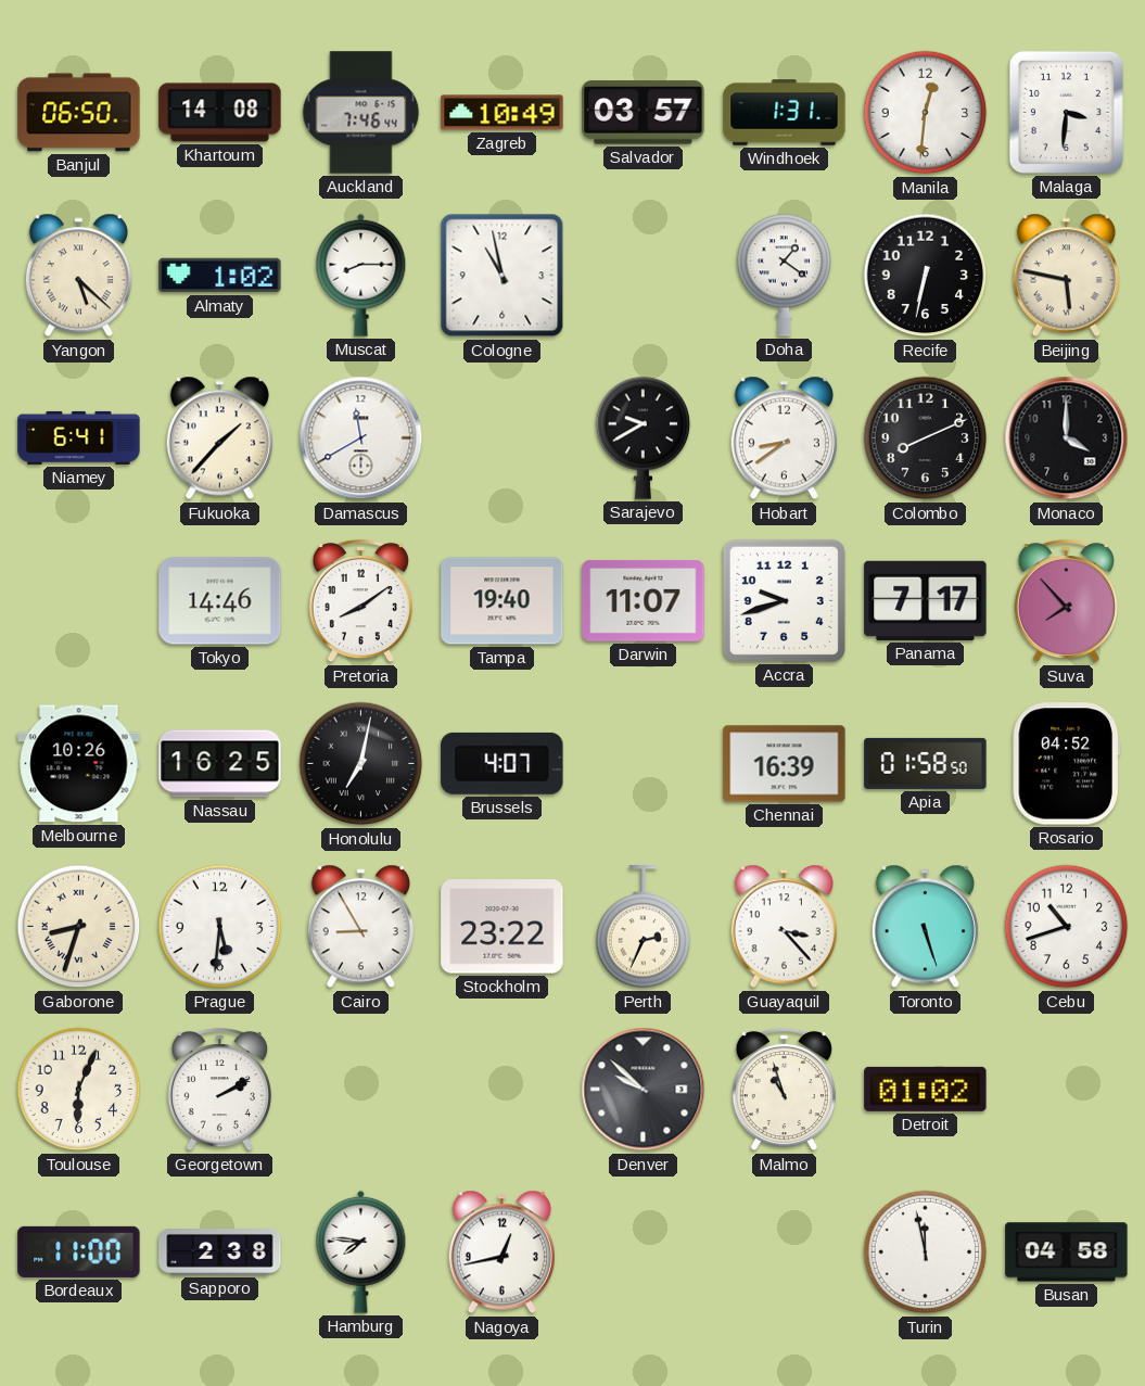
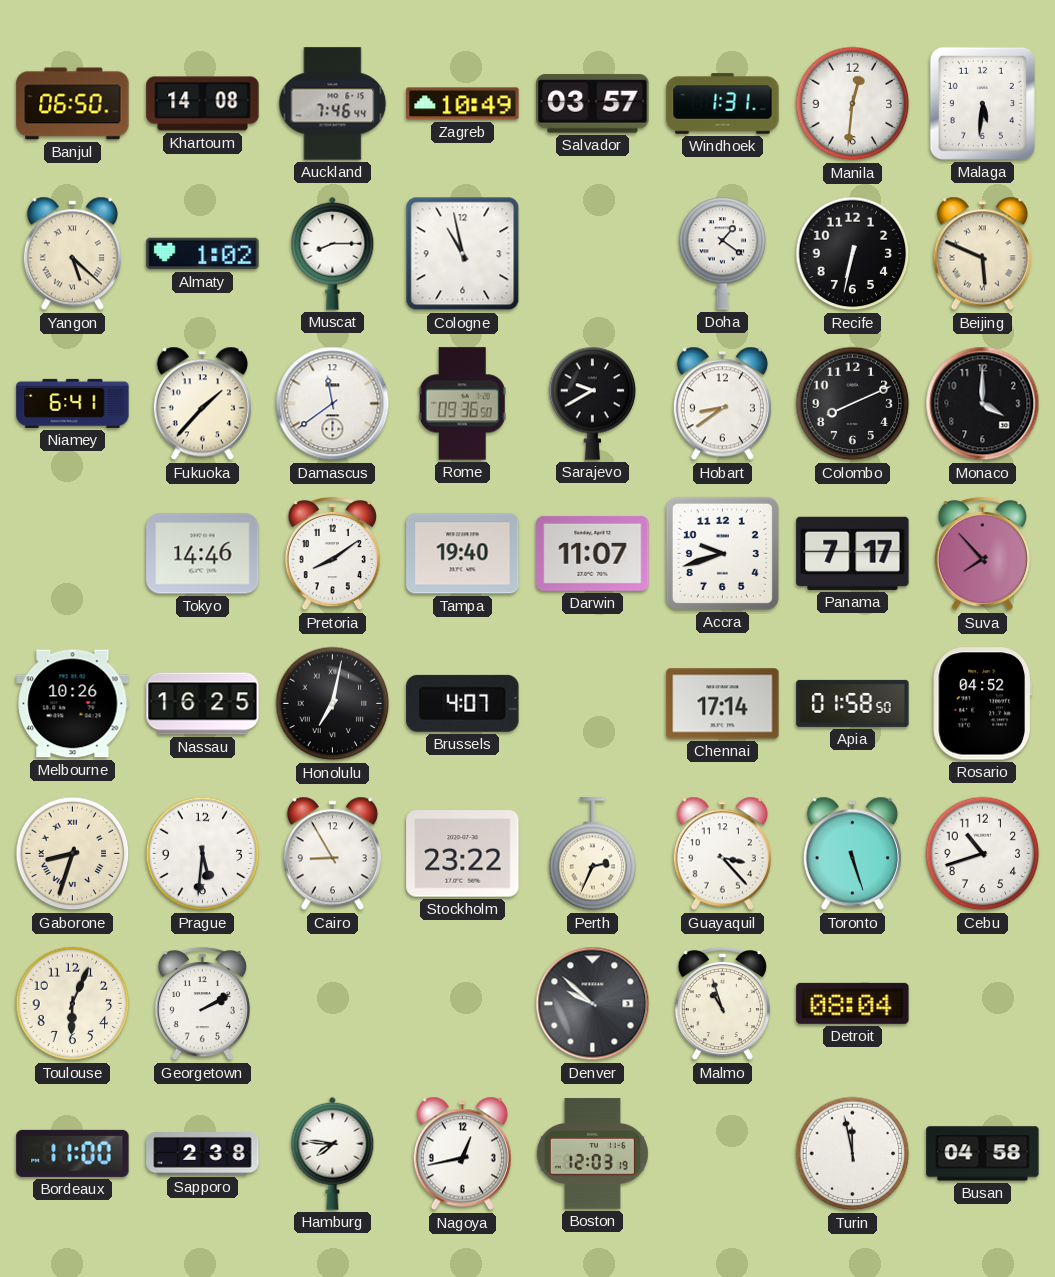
Malaga: 3:31 -> 5:31 (982, 103)
Beijing: 5:47 -> 5:49 (982, 254)
Damascus: 11:40 -> 11:39 (333, 404)
Rome: none -> 09:36 (462, 404)
Chennai: 16:39 -> 17:14 (723, 704)
Detroit: 01:02 -> 08:04 (853, 1003)
Boston: none -> 12:03 (592, 1154)
